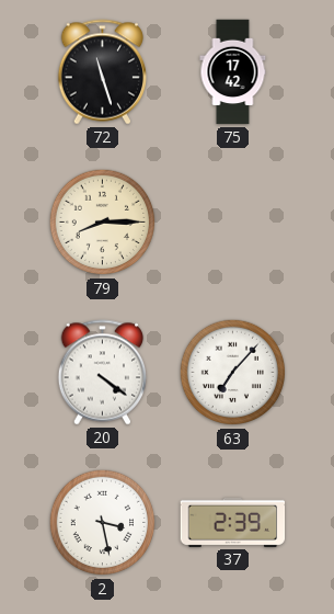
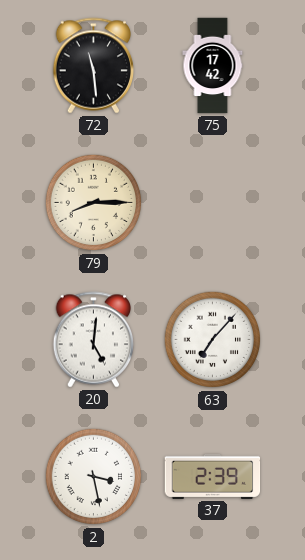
72: 11:27 -> 11:29 (94, 66)
20: 4:21 -> 5:01 (94, 340)
